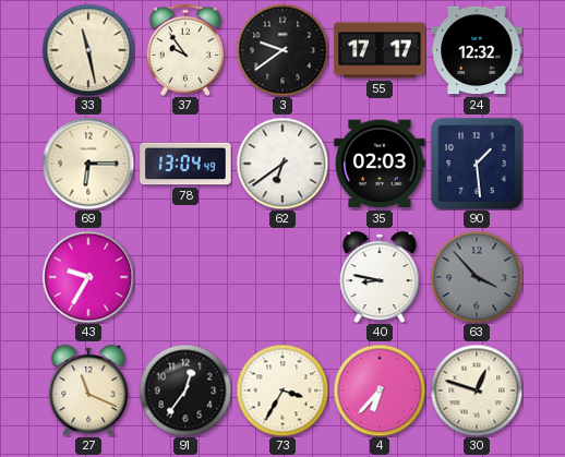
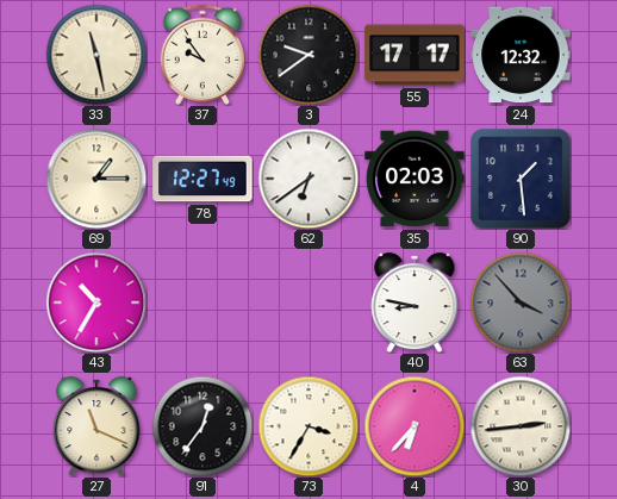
69: 6:15 -> 1:15 (96, 179)
78: 13:04 -> 12:27 (202, 179)
43: 9:35 -> 10:35 (96, 302)
30: 12:48 -> 2:44 (521, 426)
